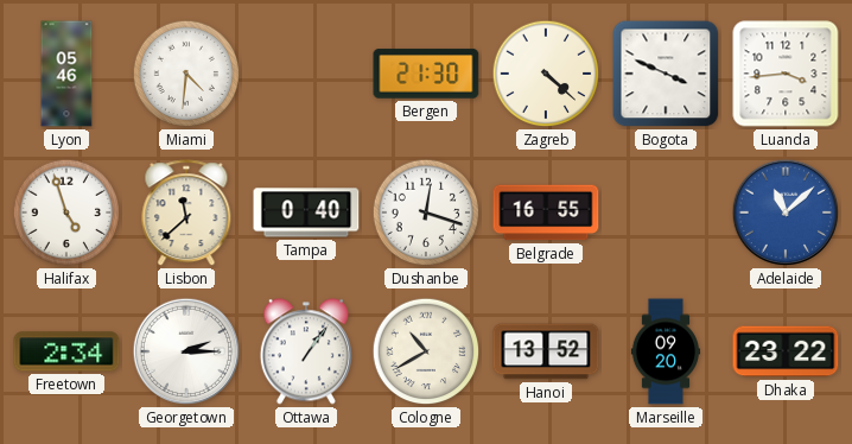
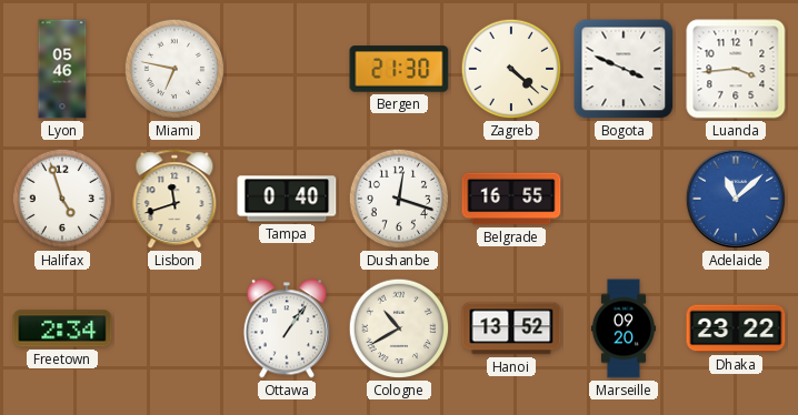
Miami: 4:31 -> 6:47 (174, 69)
Lisbon: 11:38 -> 11:42 (174, 200)
Georgetown: 2:15 -> none (186, 351)
